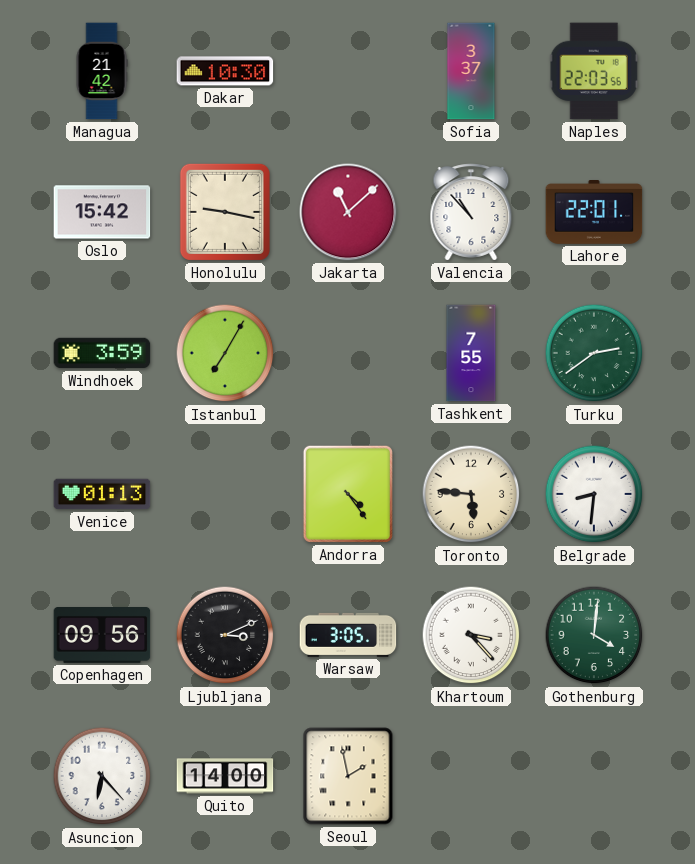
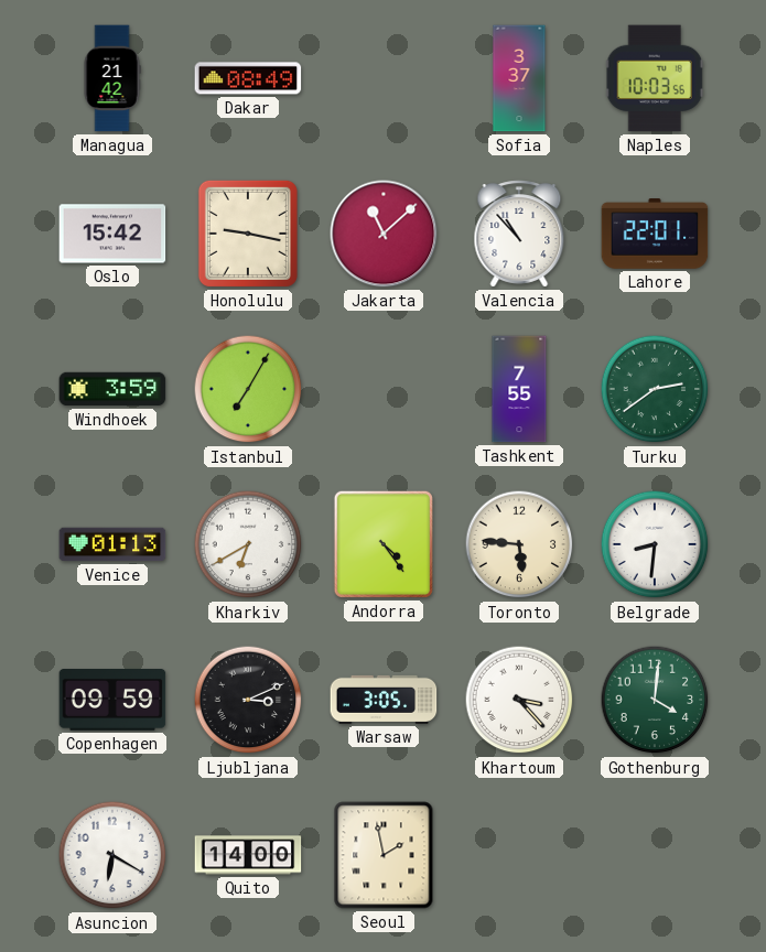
Dakar: 10:30 -> 08:49 (248, 78)
Naples: 22:03 -> 10:03 (655, 78)
Kharkiv: none -> 6:40 (248, 544)
Copenhagen: 09:56 -> 09:59 (112, 701)
Asuncion: 6:23 -> 6:20 (112, 855)
